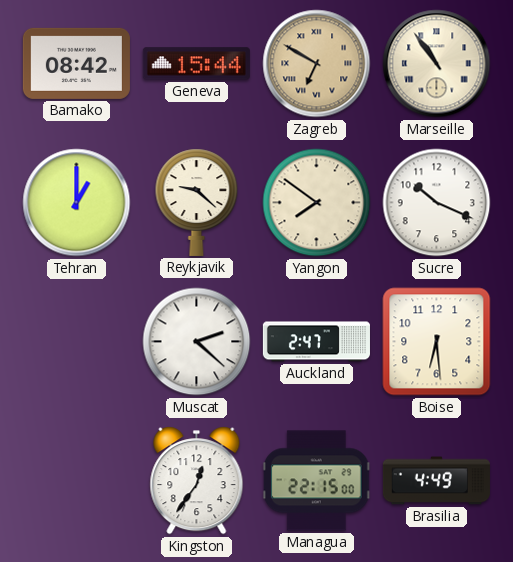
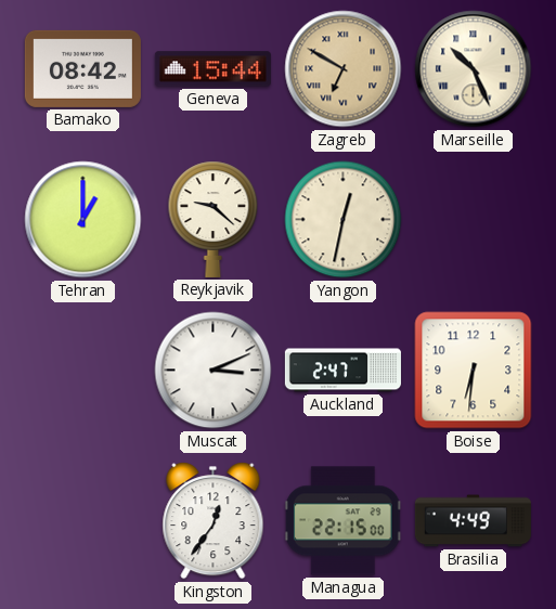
Marseille: 10:54 -> 10:26 (474, 69)
Yangon: 7:51 -> 12:32 (344, 220)
Sucre: 10:19 -> none (437, 203)
Muscat: 2:22 -> 3:11 (214, 371)
Boise: 6:29 -> 6:31 (474, 371)
